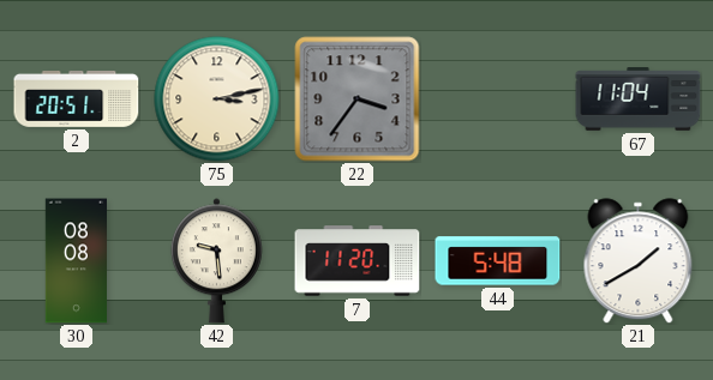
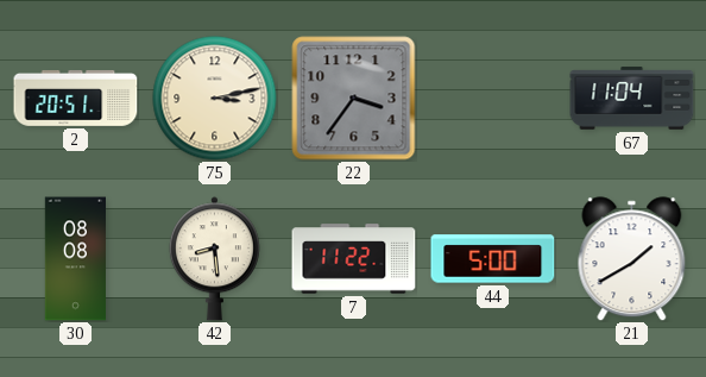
42: 9:29 -> 8:29 (214, 259)
7: 11:20 -> 11:22 (354, 259)
44: 5:48 -> 5:00 (493, 259)
